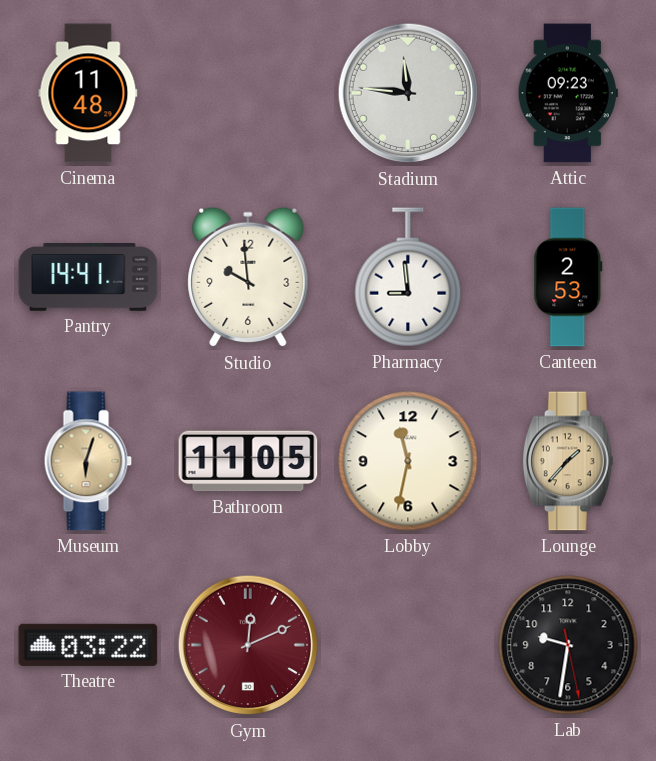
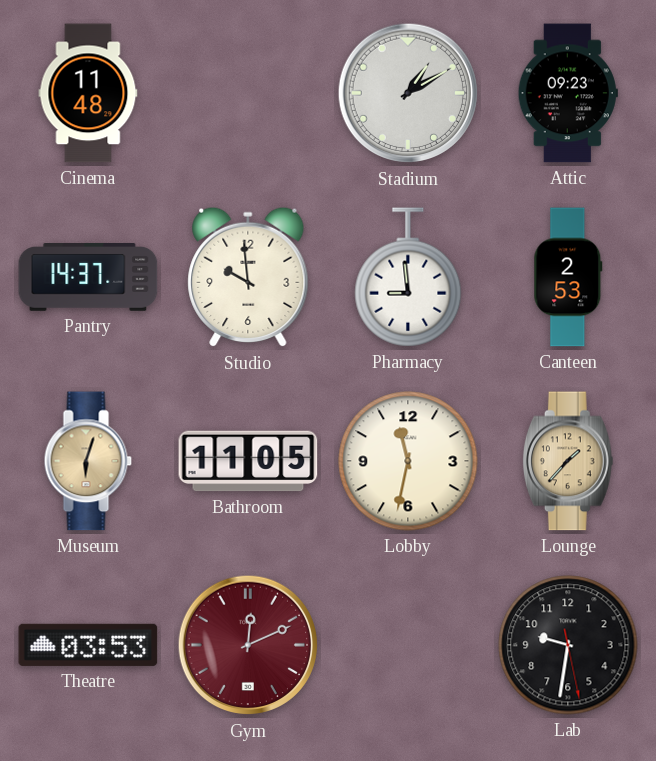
Stadium: 11:46 -> 1:10 (408, 93)
Pantry: 14:41 -> 14:37 (88, 278)
Theatre: 03:22 -> 03:53 (88, 645)
